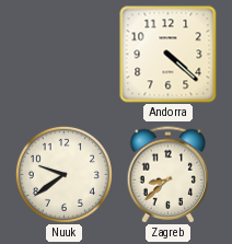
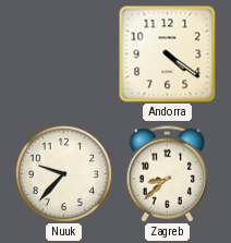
Andorra: 4:22 -> 4:21 (168, 54)
Nuuk: 9:39 -> 9:37 (63, 173)
